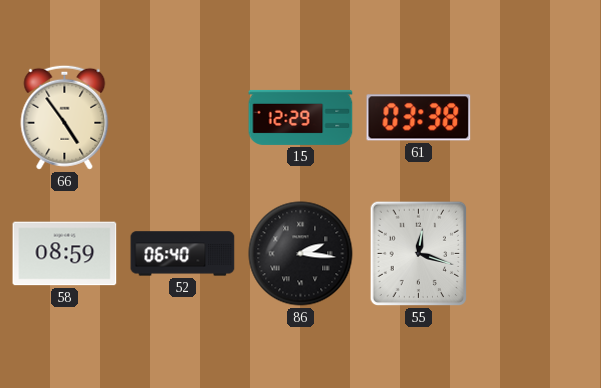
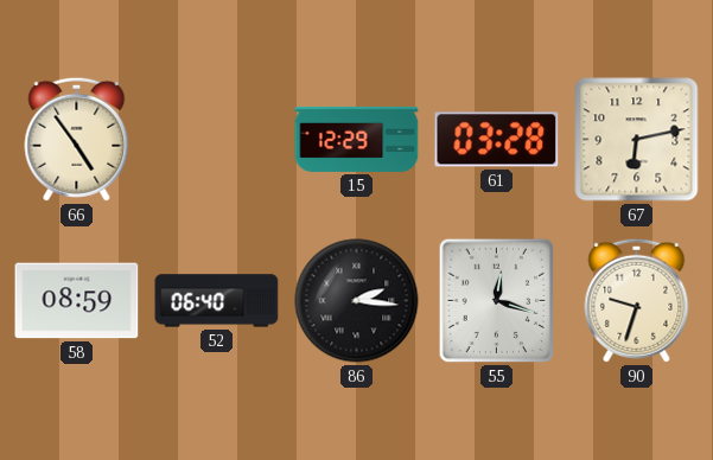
61: 03:38 -> 03:28 (497, 140)
67: none -> 6:13 (637, 140)
90: none -> 9:33 (637, 300)
